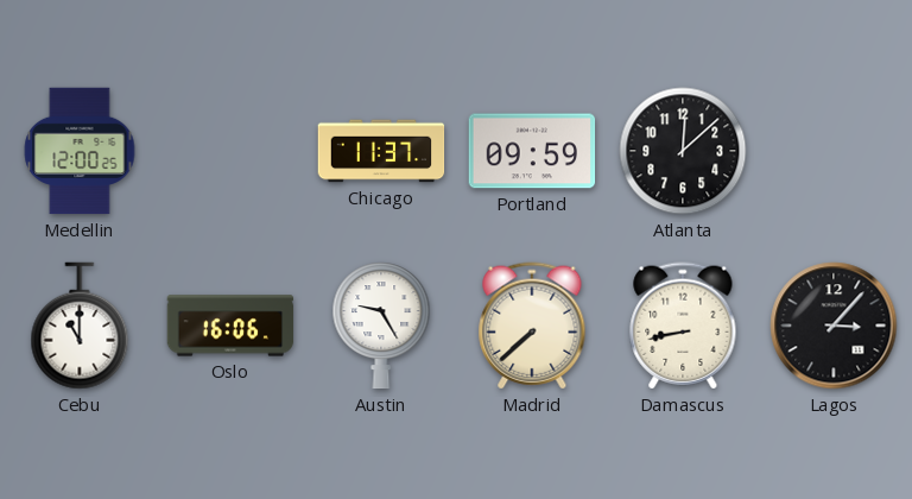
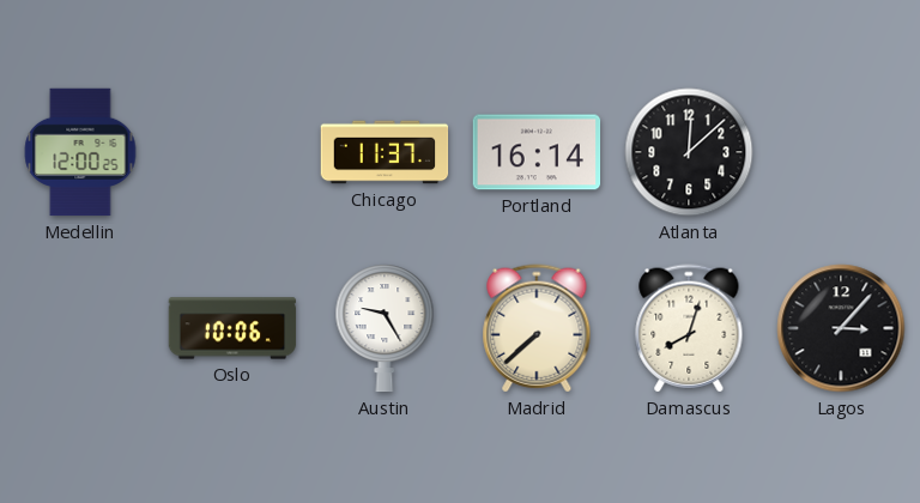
Portland: 09:59 -> 16:14 (537, 152)
Cebu: 11:00 -> none (80, 326)
Oslo: 16:06 -> 10:06 (232, 328)
Damascus: 8:43 -> 8:03 (689, 328)
